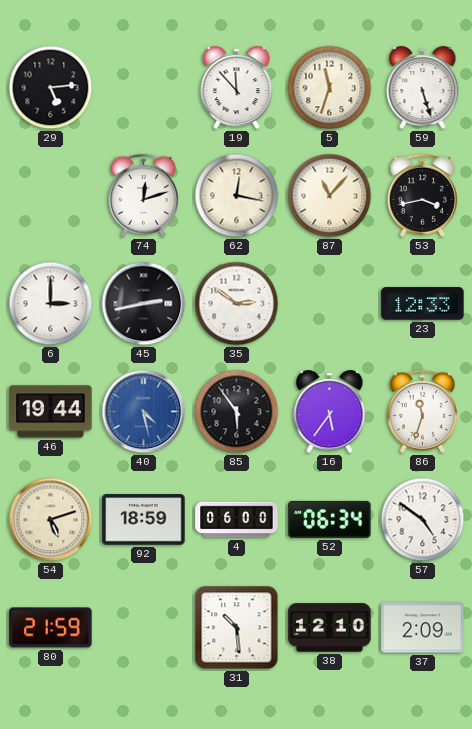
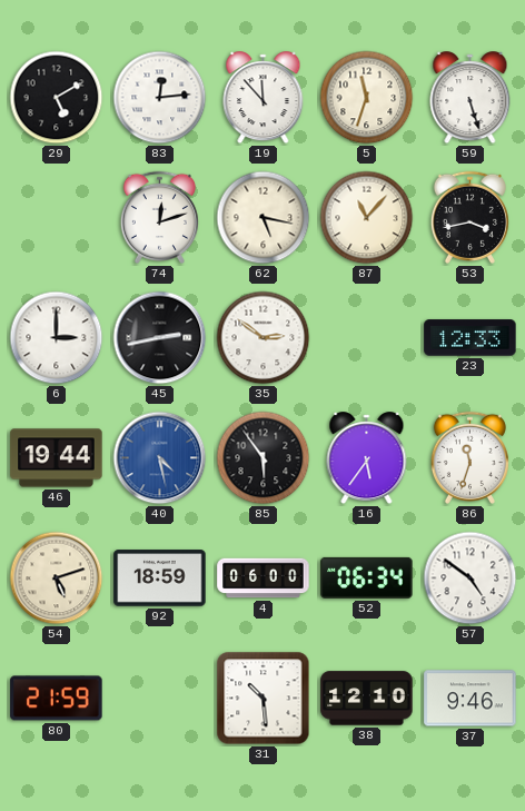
29: 5:14 -> 5:10 (57, 98)
83: none -> 12:14 (160, 98)
62: 12:17 -> 5:17 (264, 218)
37: 2:09 -> 9:46 (470, 699)
